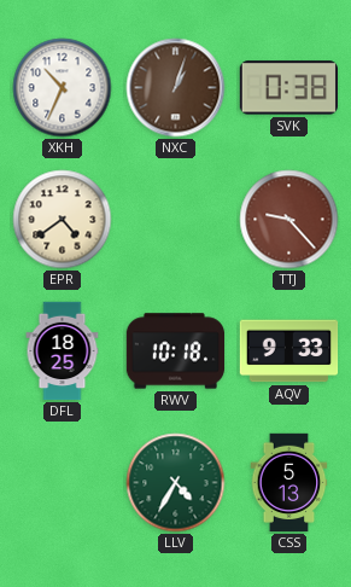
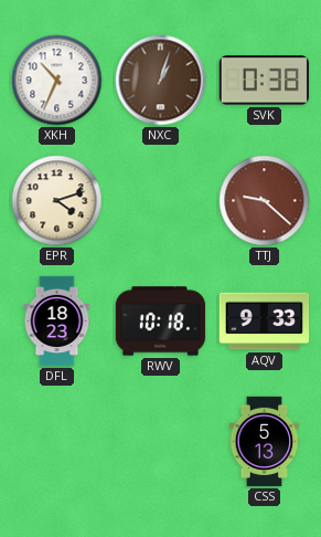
EPR: 4:39 -> 4:12 (57, 201)
TTJ: 9:23 -> 9:22 (265, 201)
DFL: 18:25 -> 18:23 (57, 322)
LLV: 4:35 -> none (176, 483)
